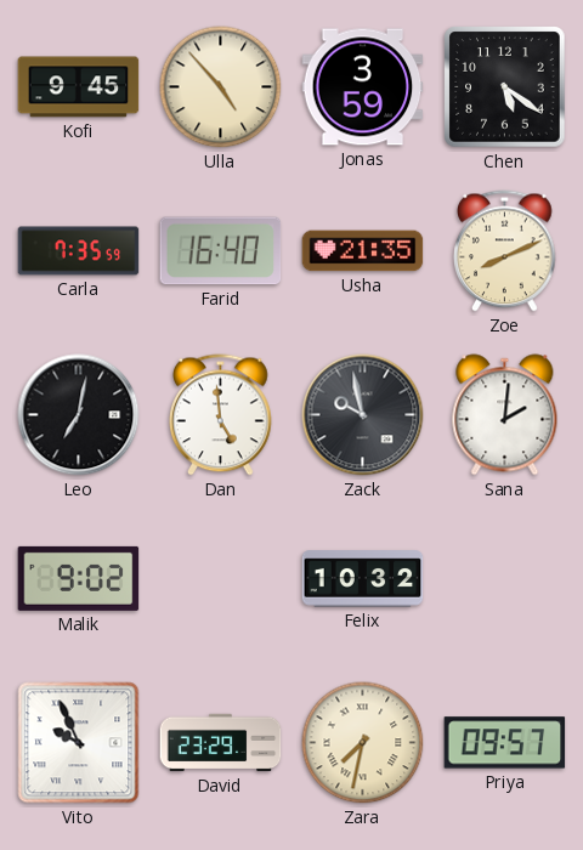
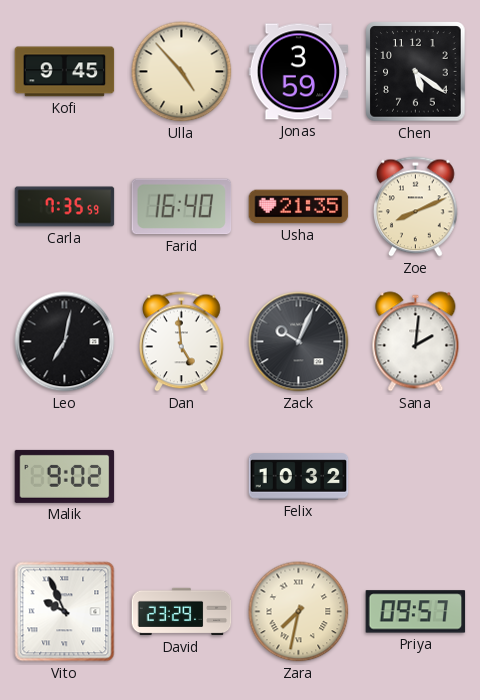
Zack: 9:58 -> 10:04 (299, 342)
